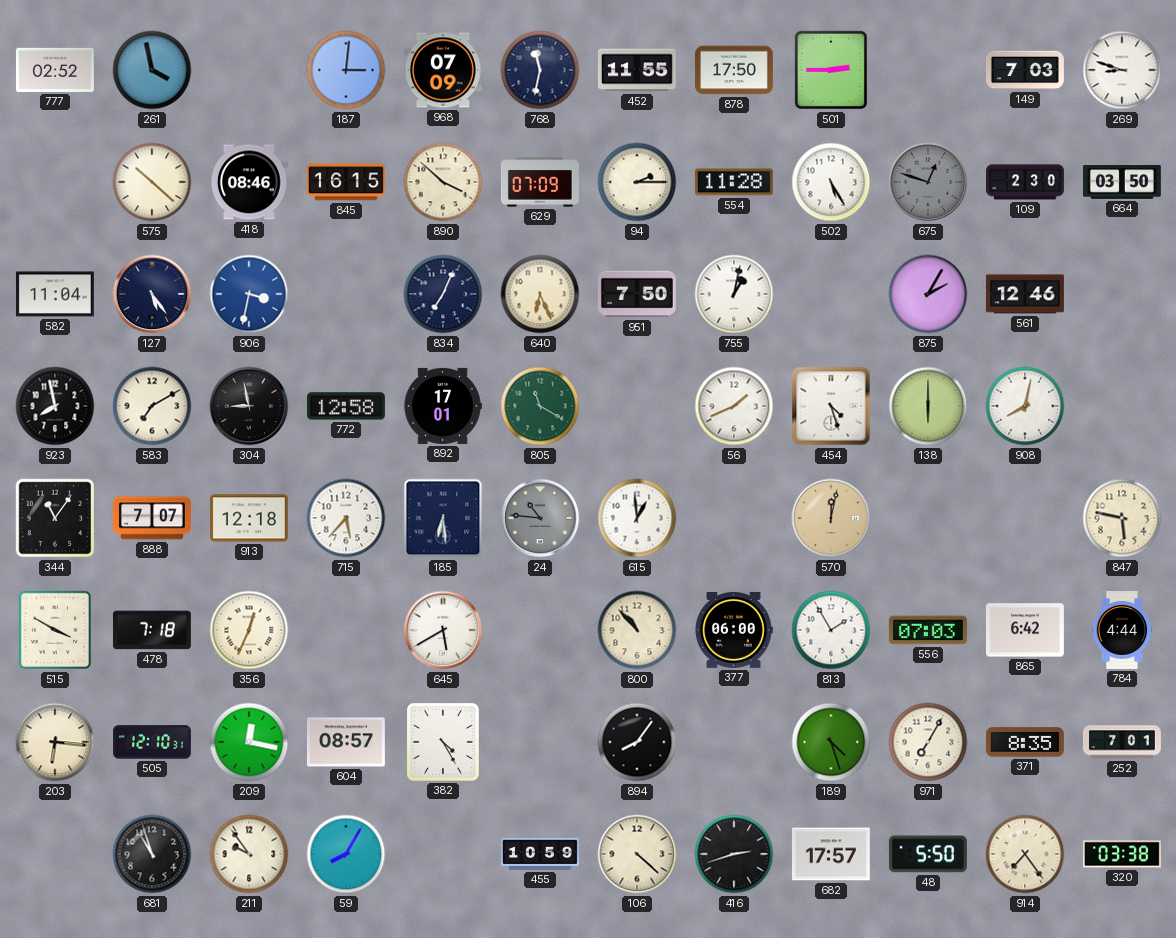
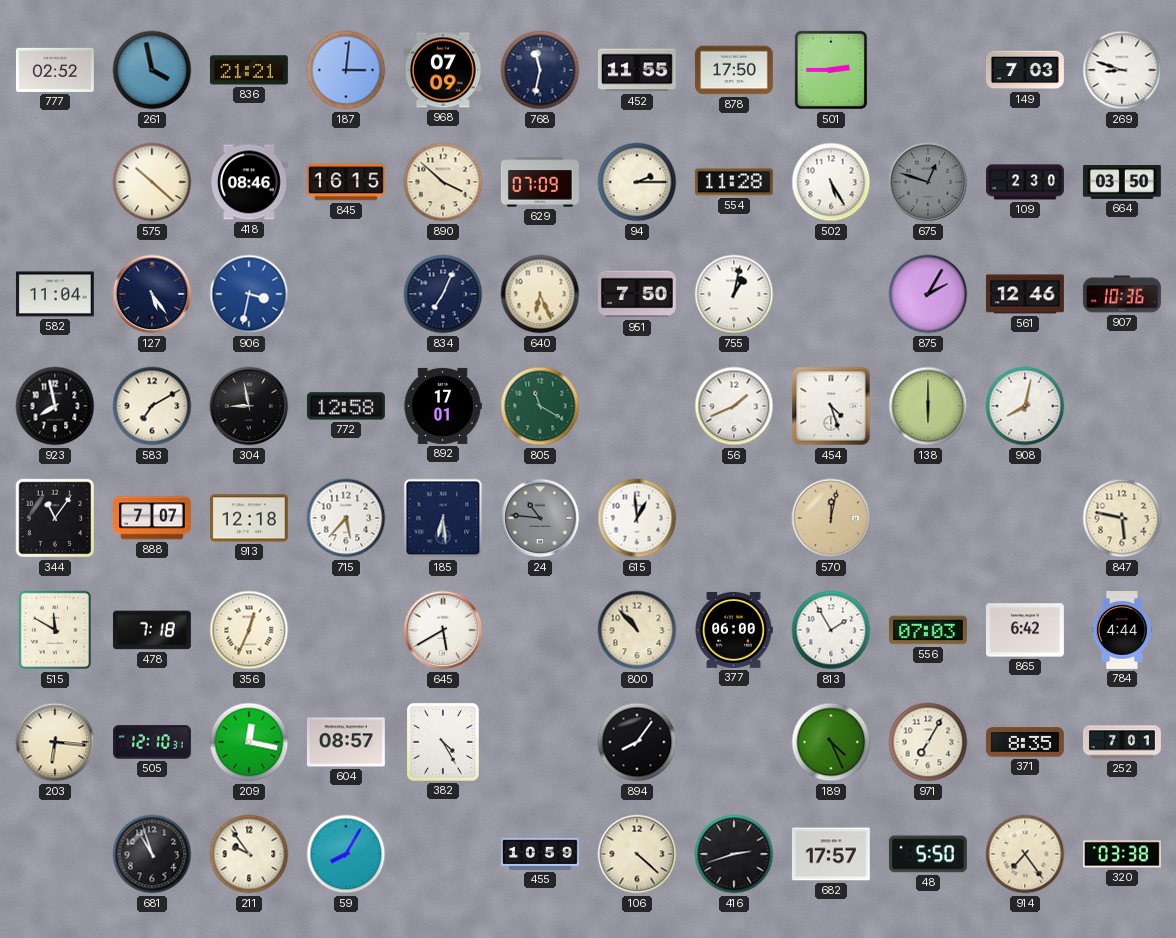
836: none -> 21:21 (249, 70)
907: none -> 10:36 (1122, 294)
515: 3:50 -> 11:50 (55, 630)
189: 4:27 -> 4:26 (831, 742)
